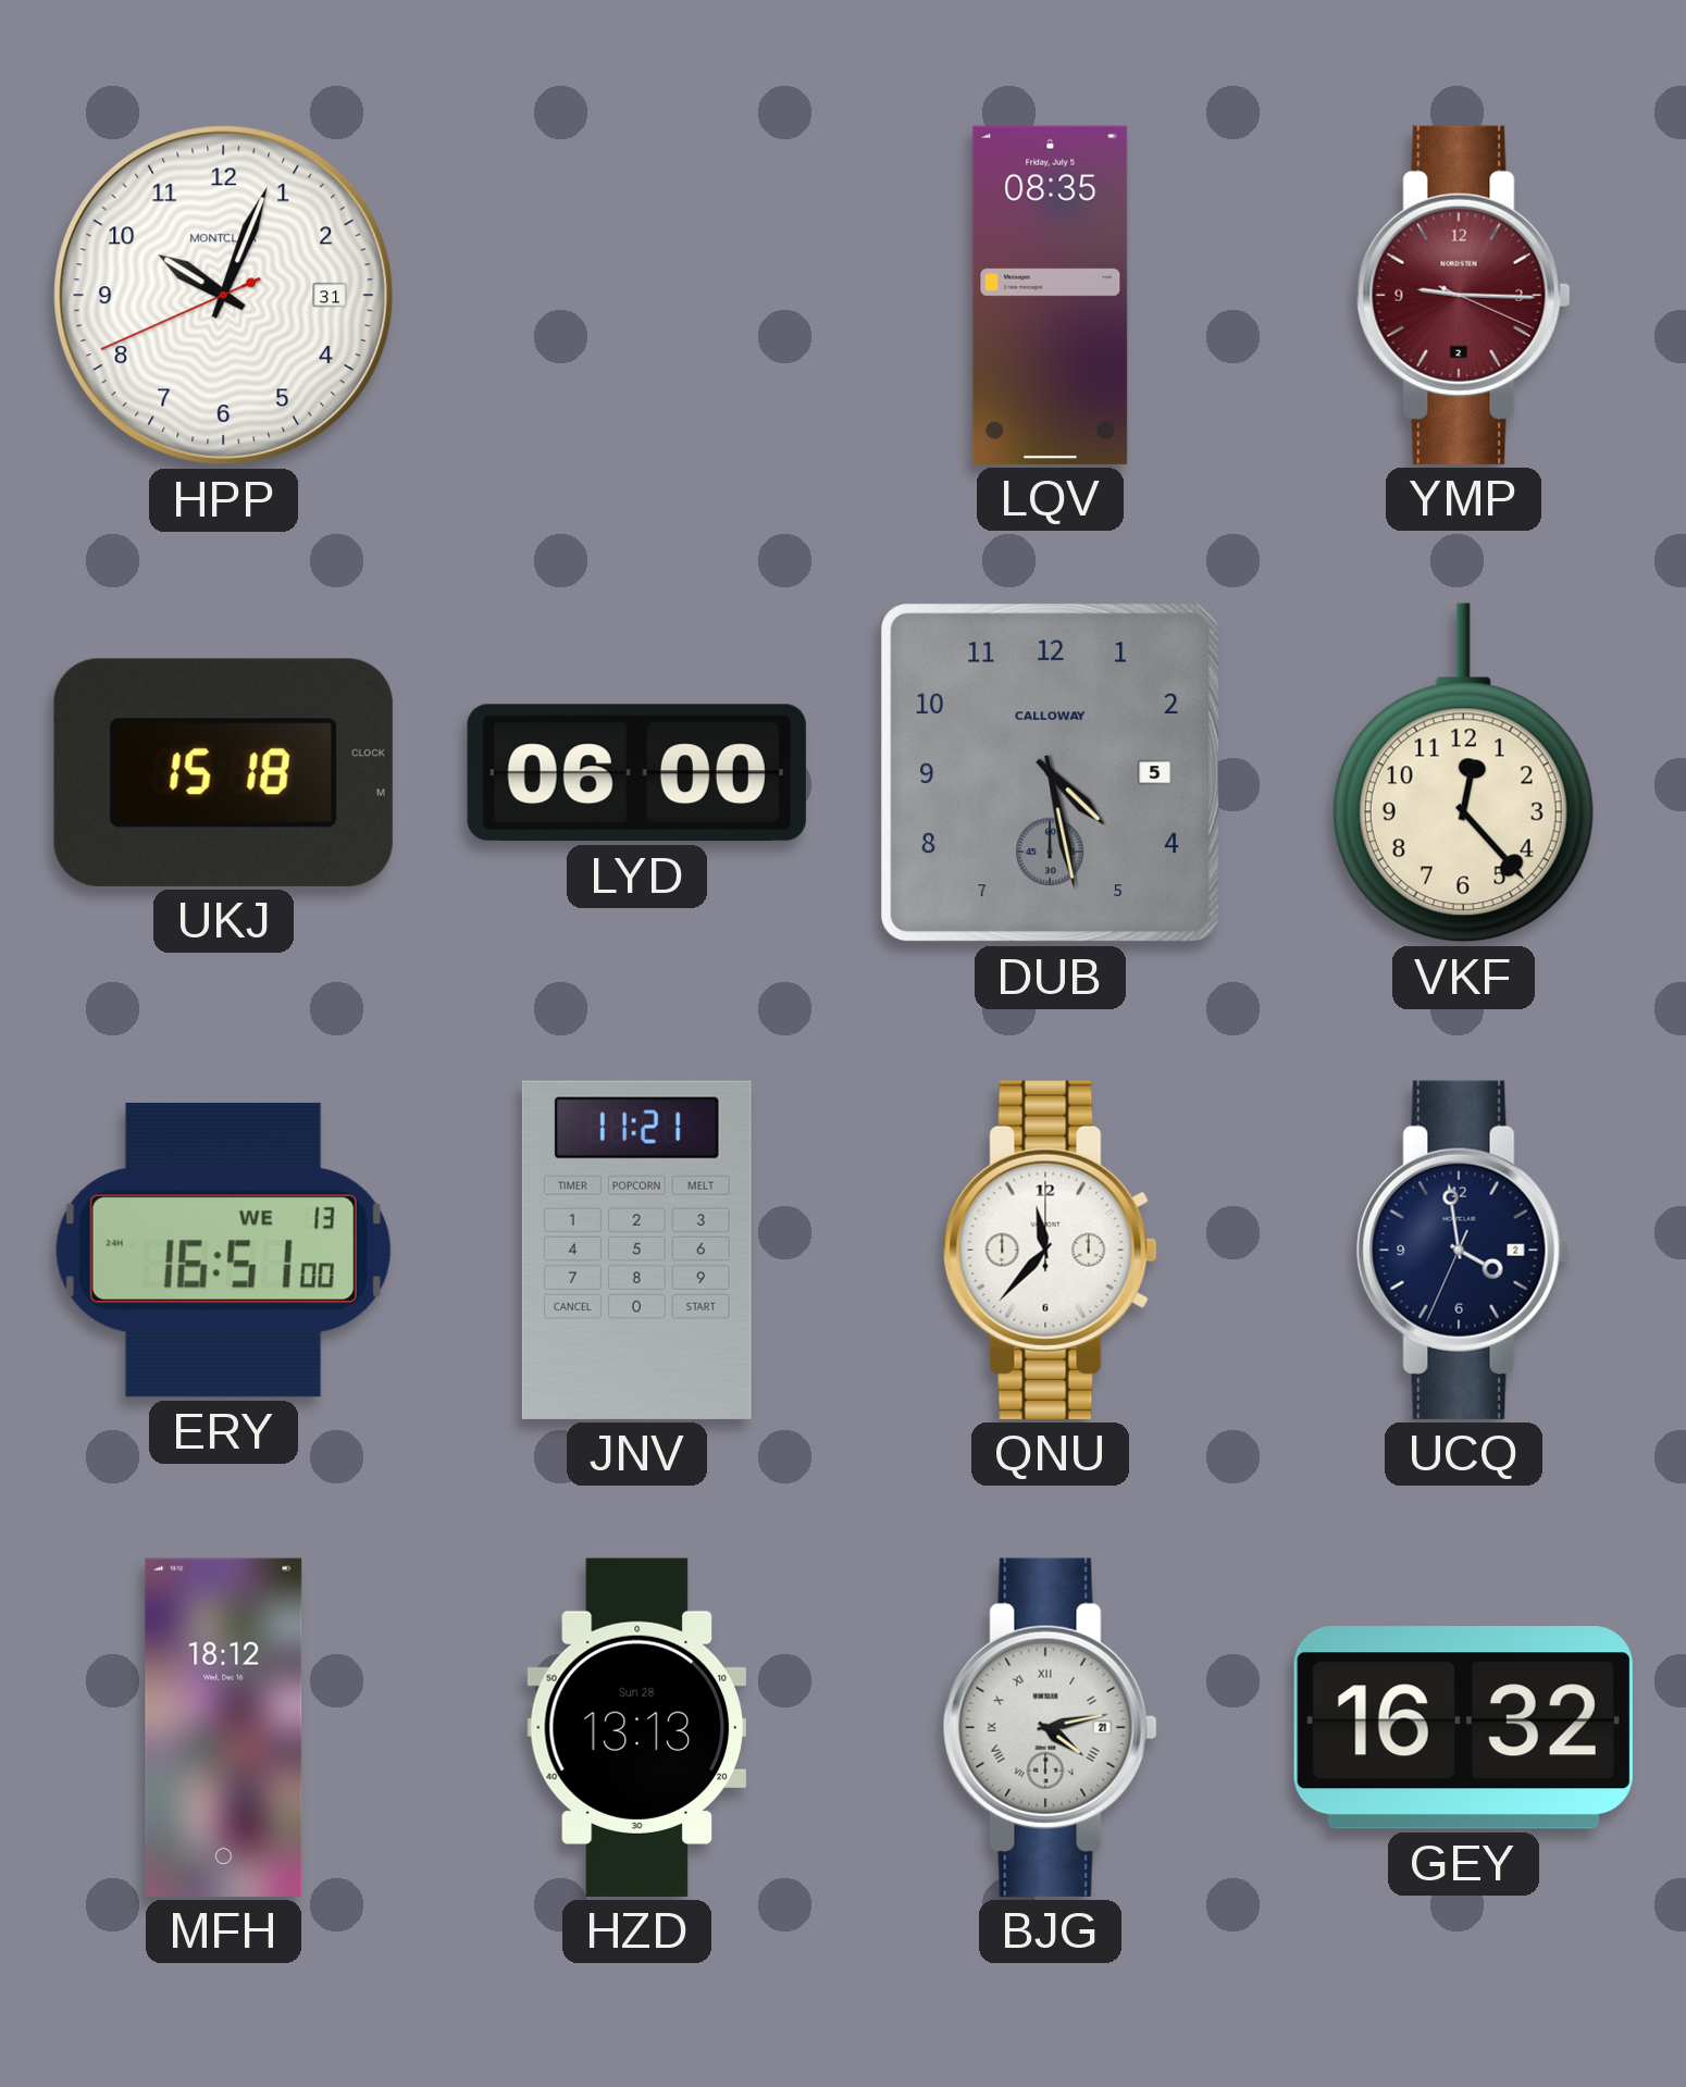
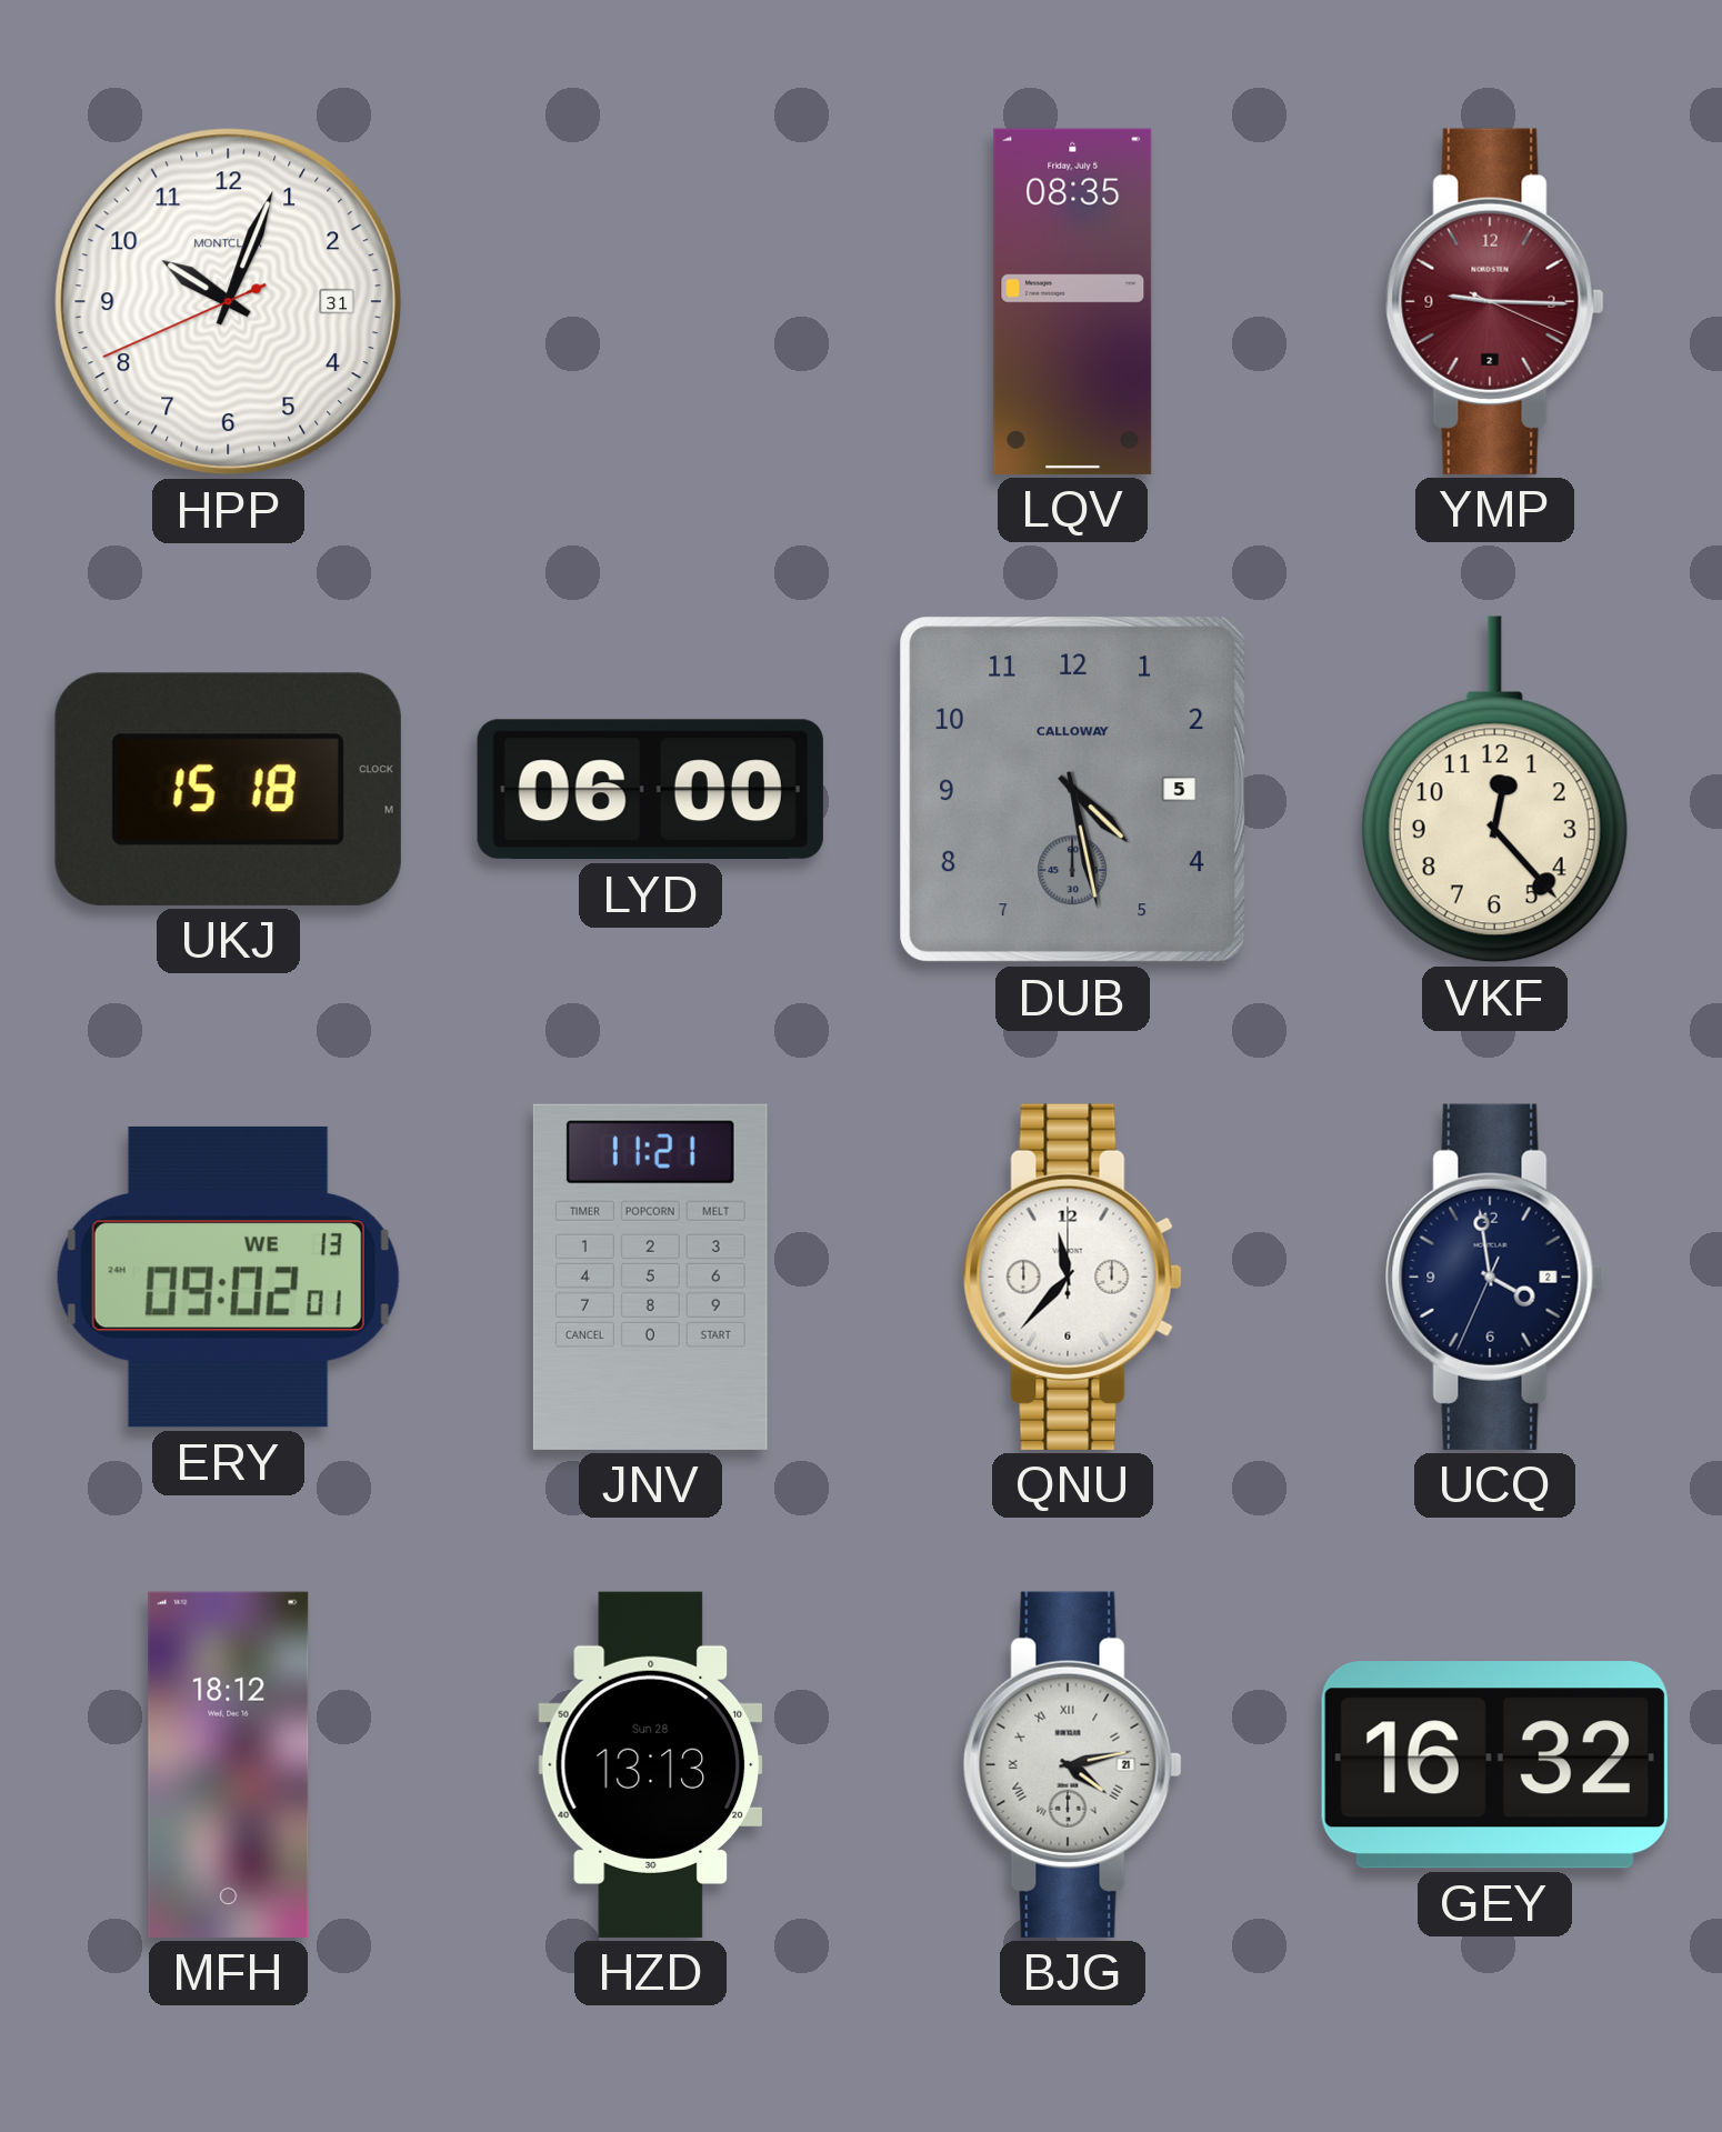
ERY: 16:51 -> 09:02 (228, 1277)
